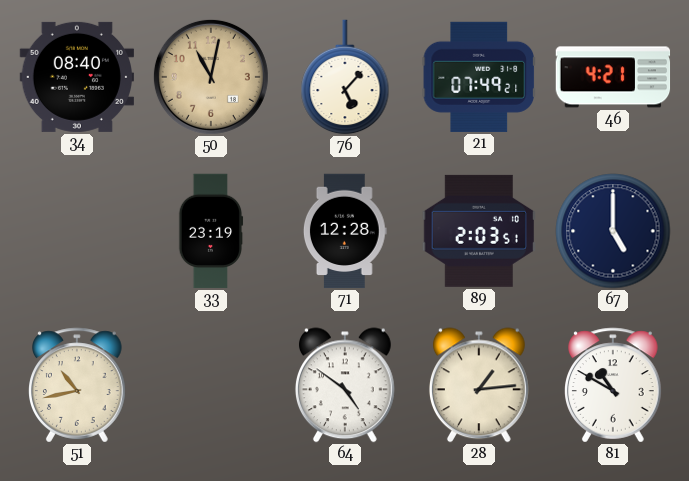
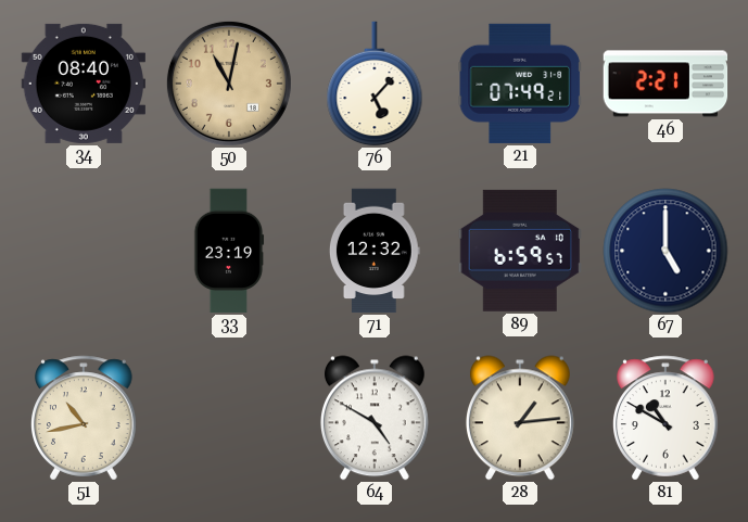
46: 4:21 -> 2:21 (665, 84)
71: 12:28 -> 12:32 (375, 251)
89: 2:03 -> 6:59 (519, 251)
64: 4:51 -> 4:50 (375, 418)
